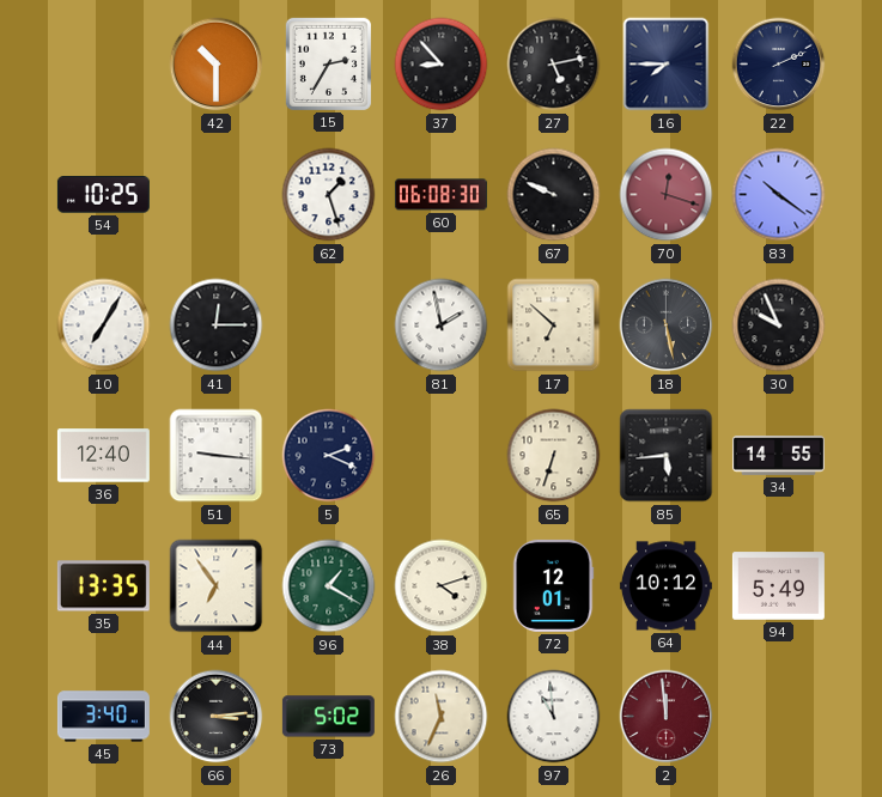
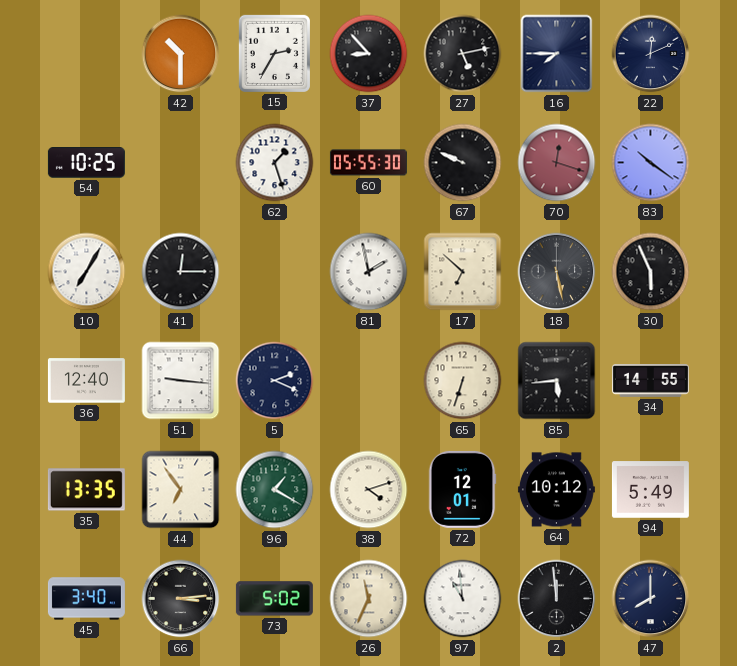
22: 2:11 -> 12:11 (651, 54)
60: 06:08 -> 05:55 (368, 163)
30: 9:56 -> 5:56 (651, 272)
2 dial: burgundy -> black (557, 599)
47: none -> 8:00 (651, 599)
